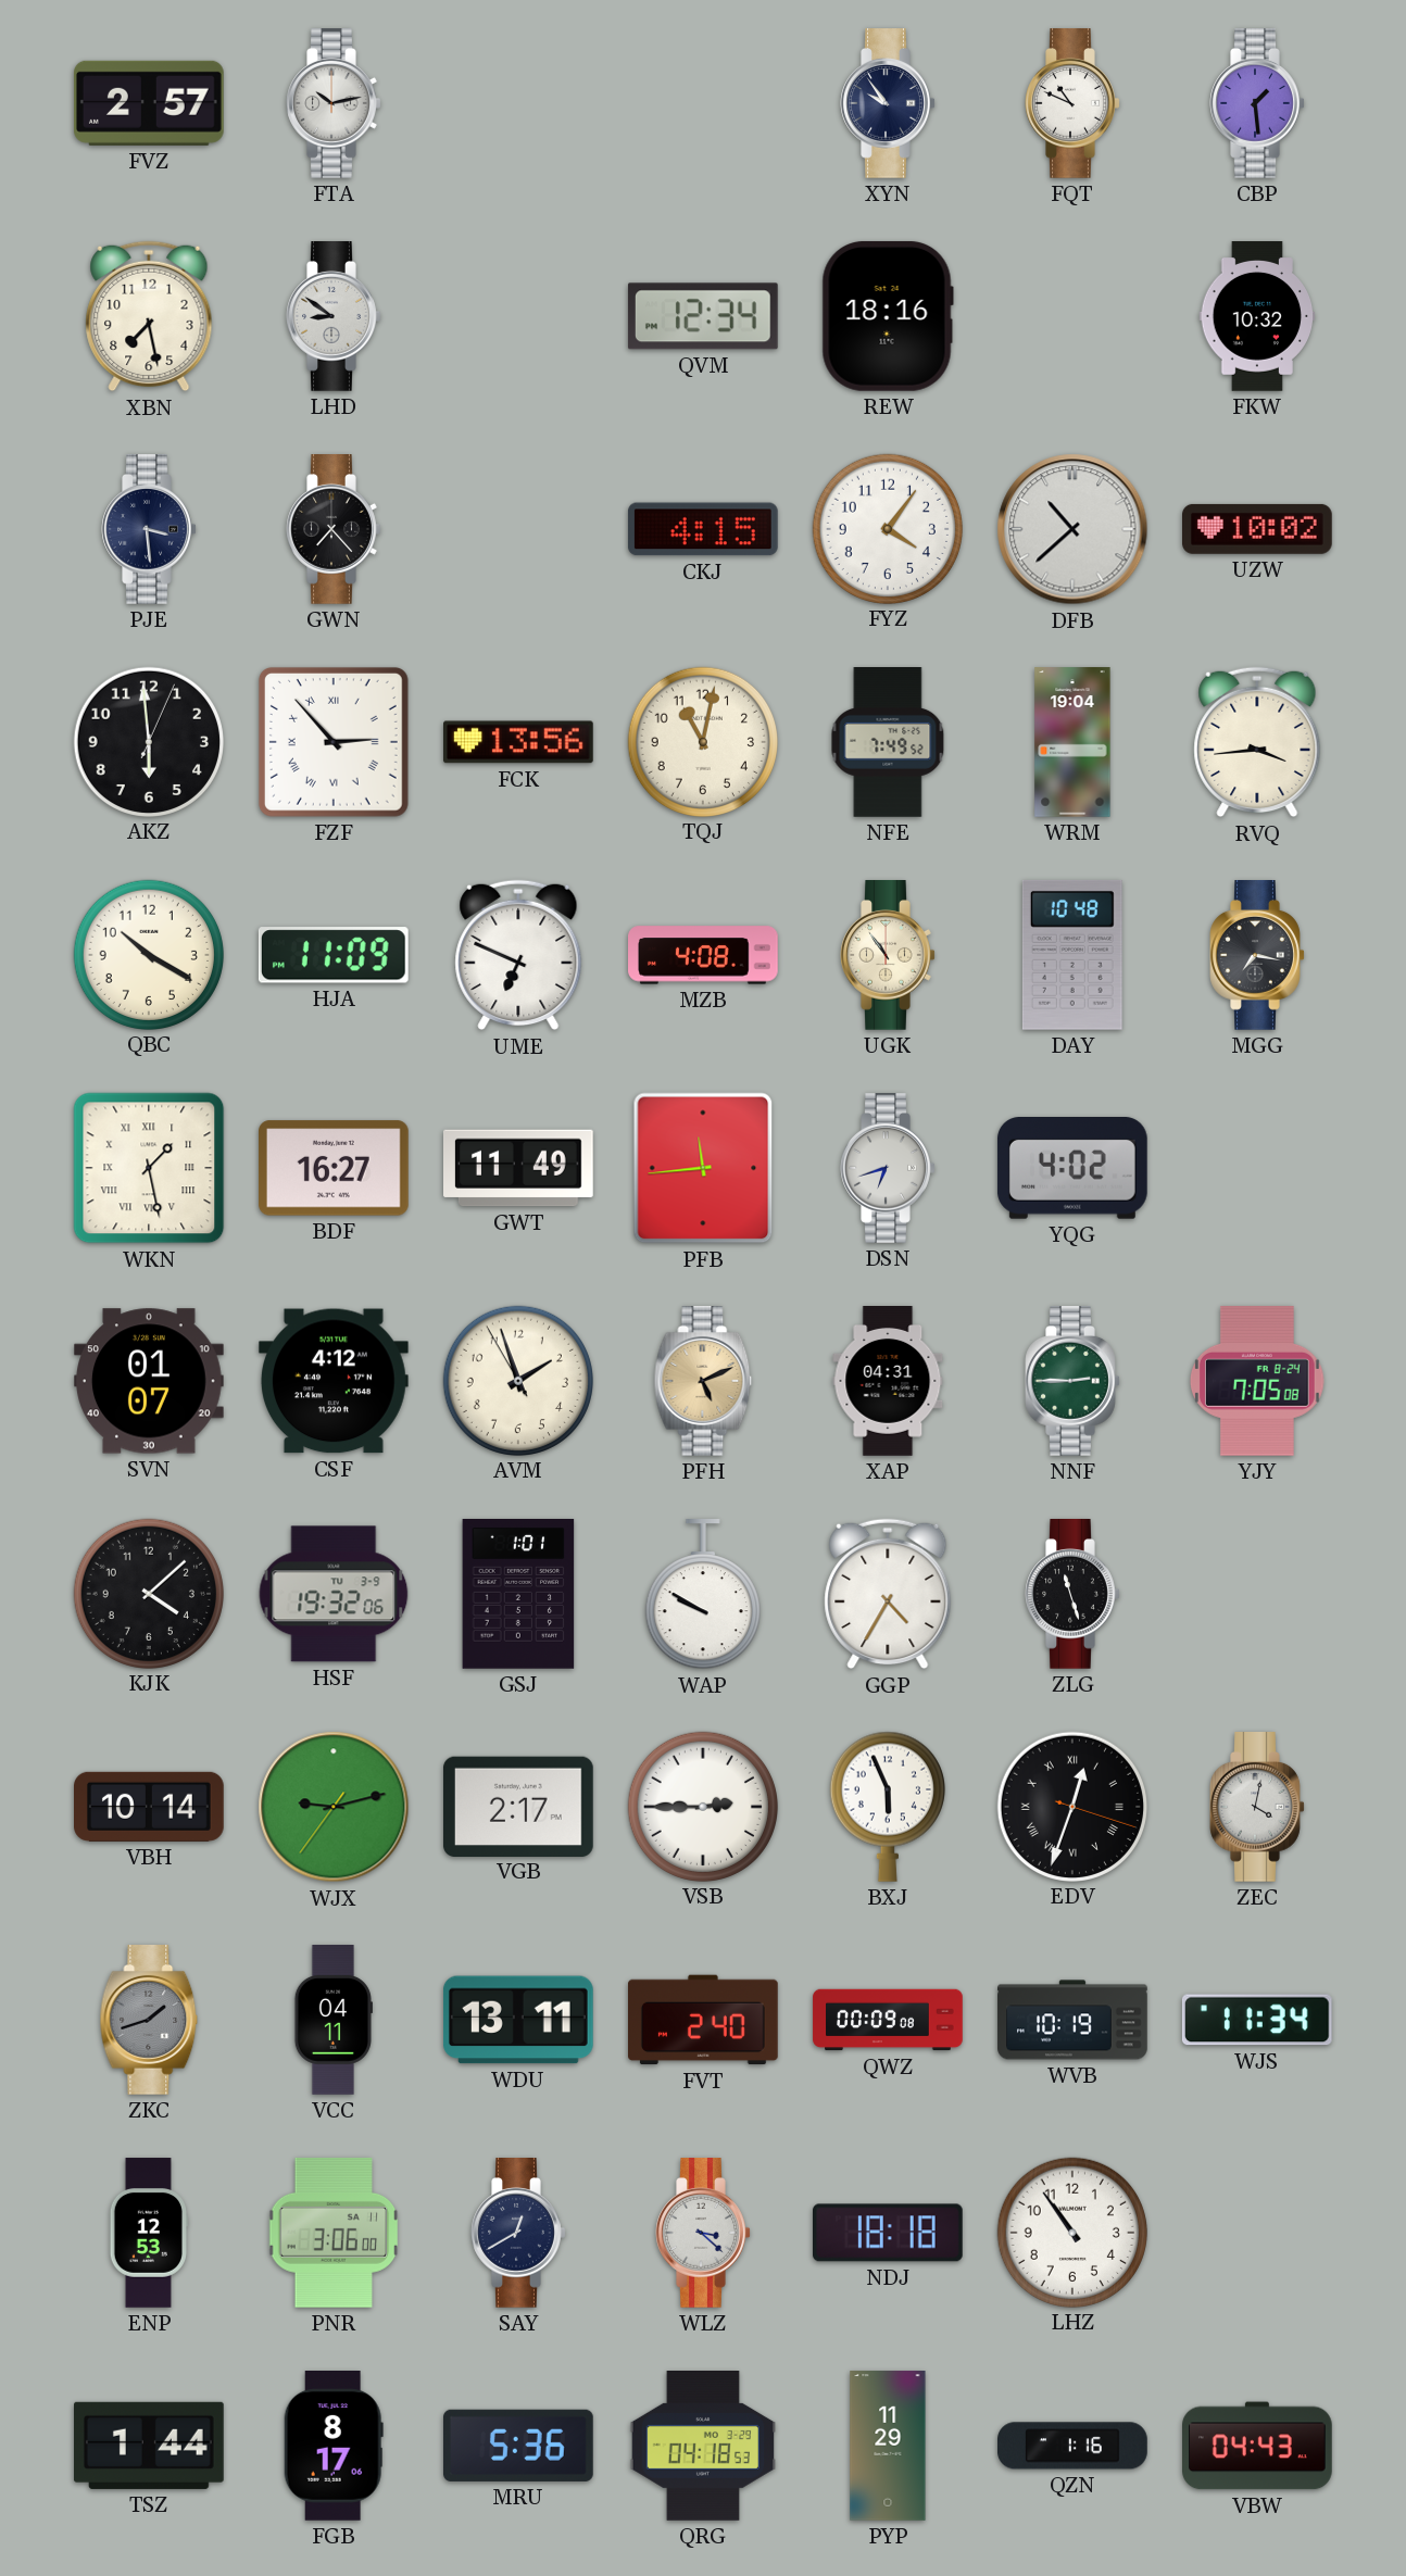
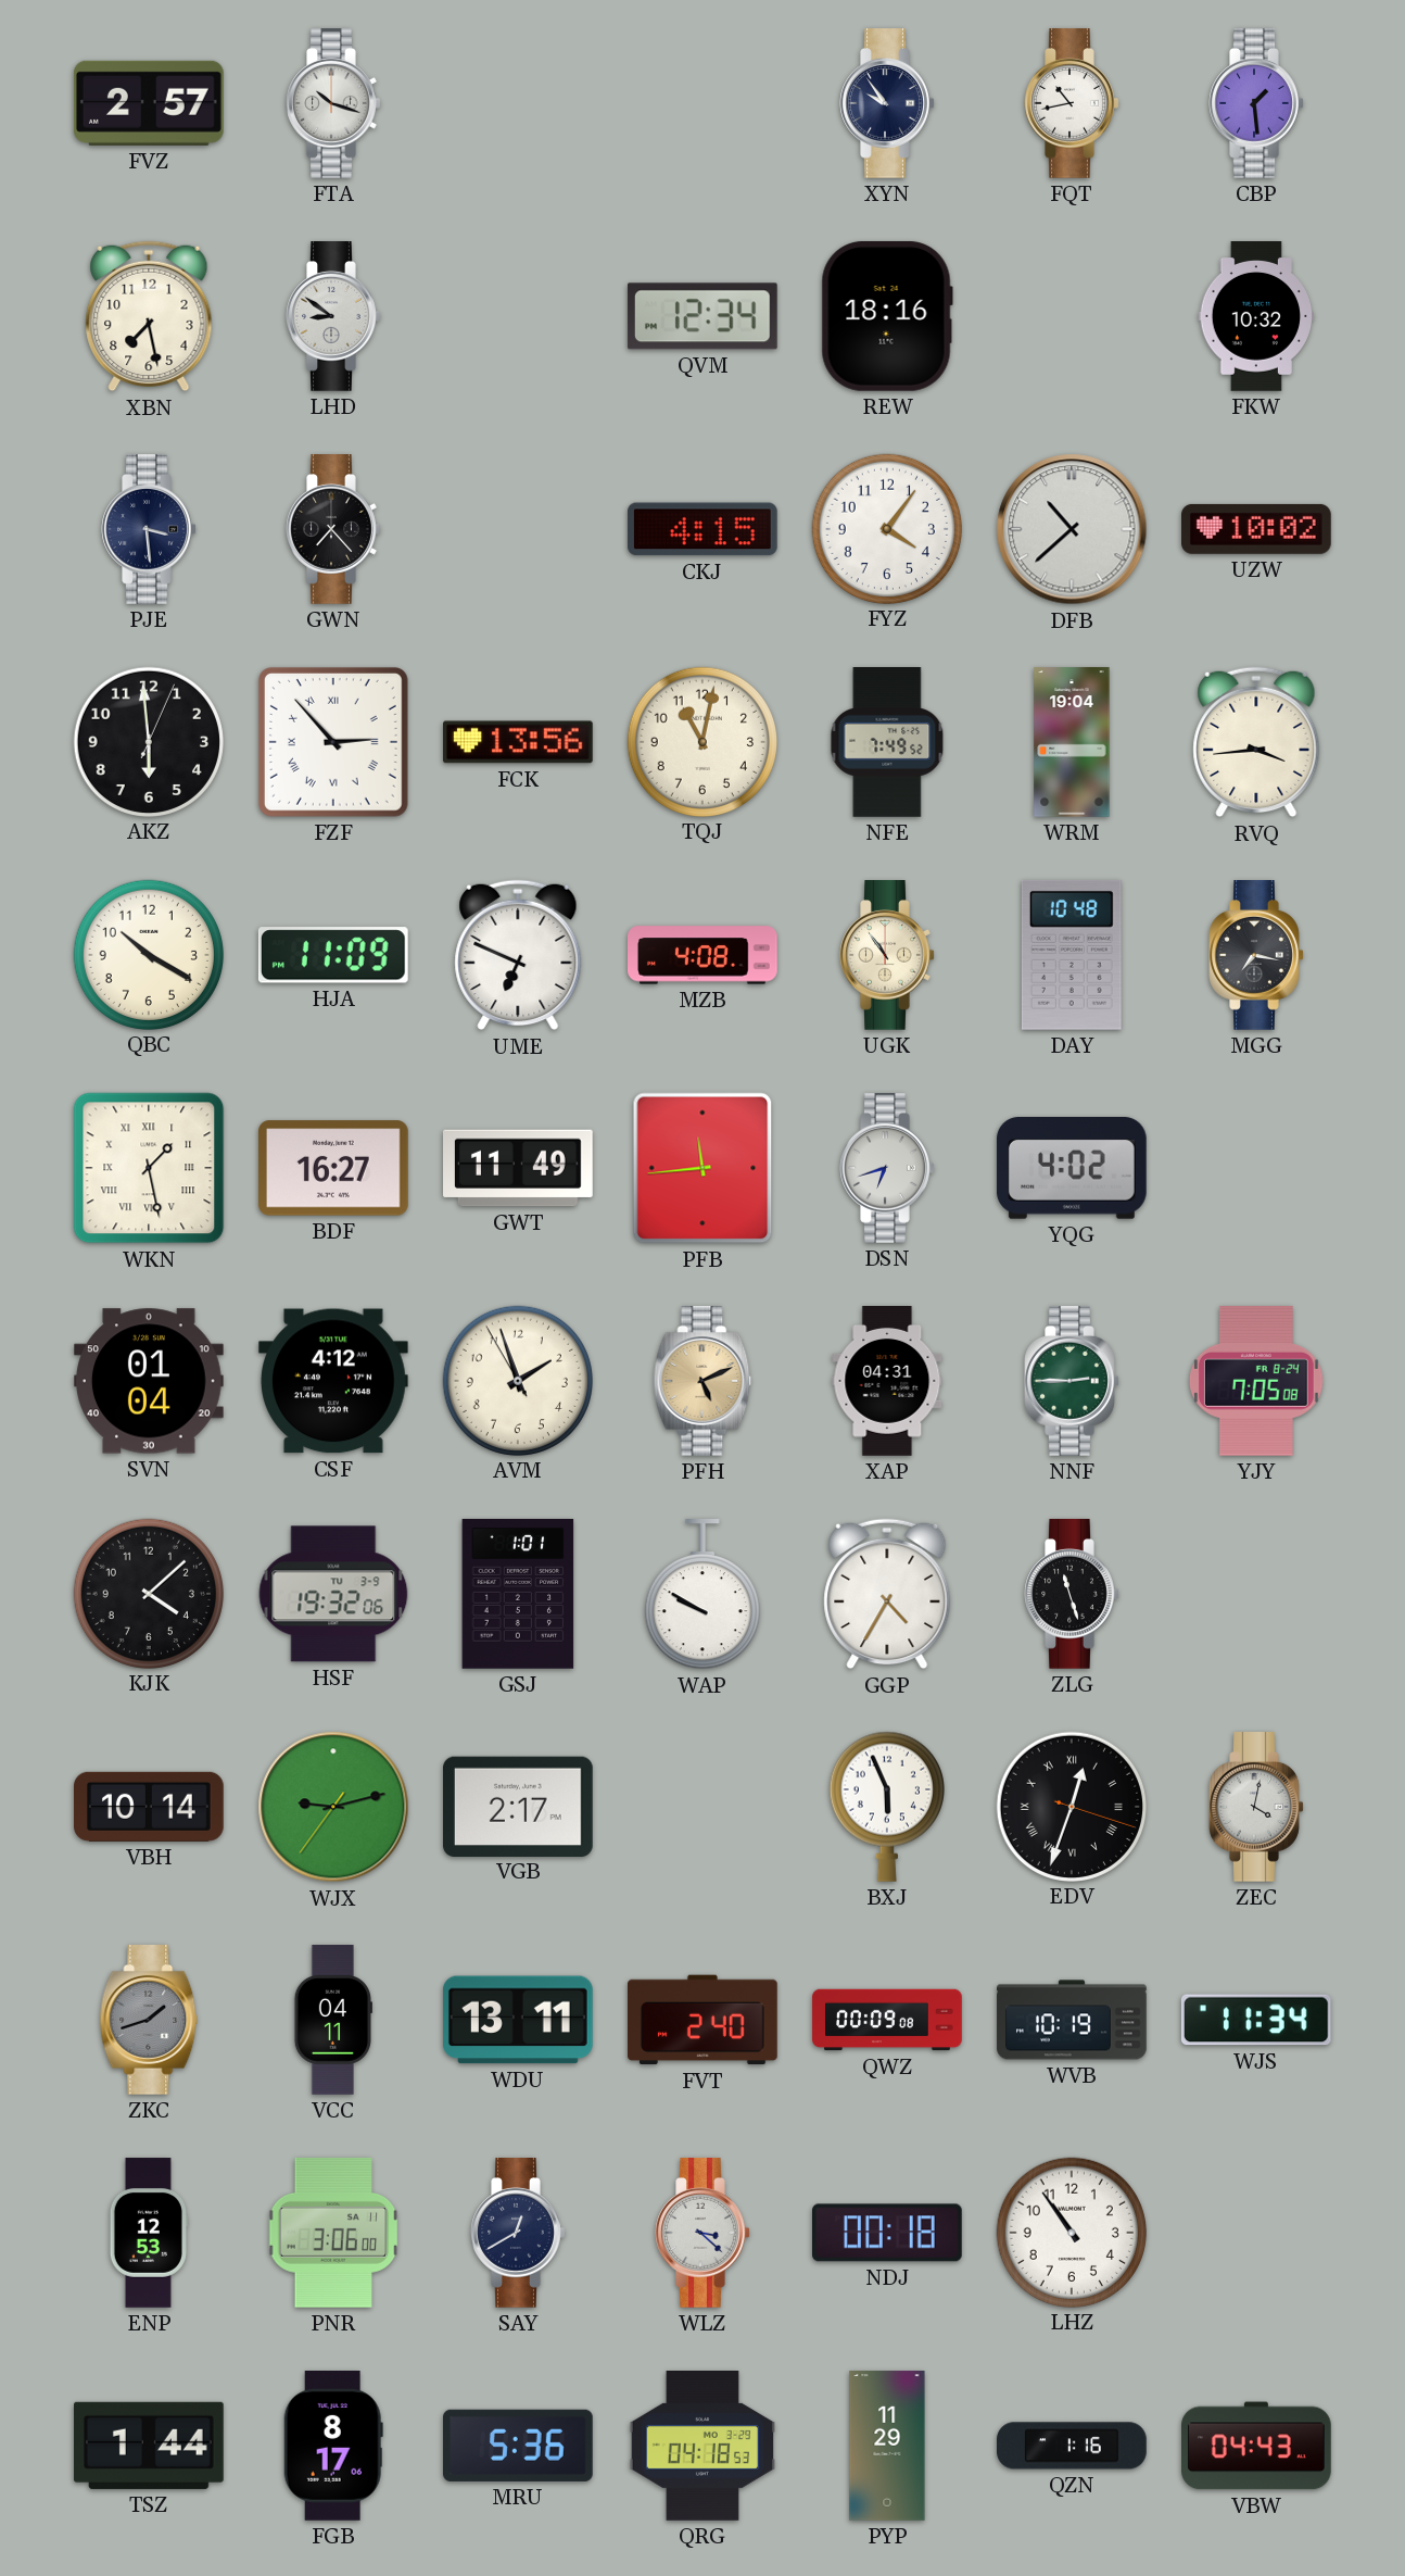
FTA: 10:13 -> 10:18 (333, 104)
FQT: 10:49 -> 10:43 (1072, 104)
SVN: 01:07 -> 01:04 (150, 1381)
VSB: 2:45 -> none (702, 1806)
NDJ: 18:18 -> 00:18 (888, 2233)
